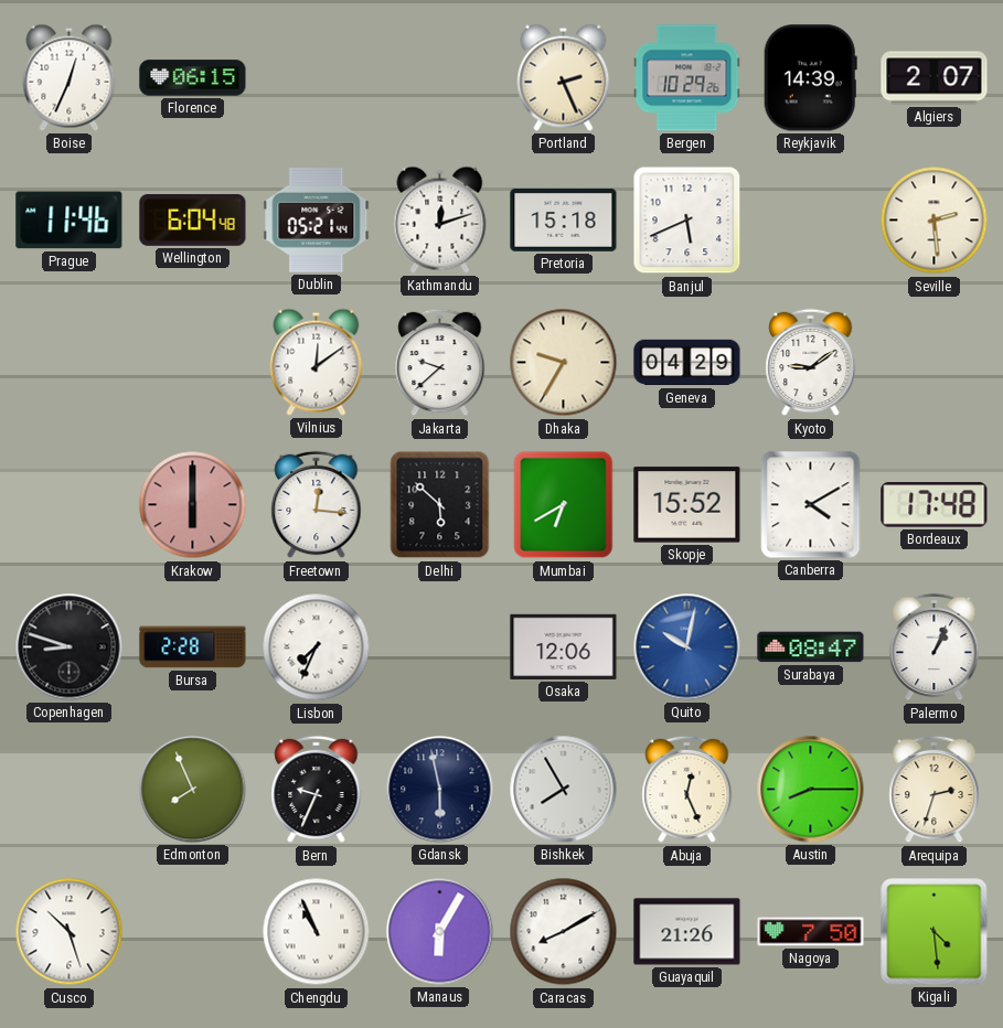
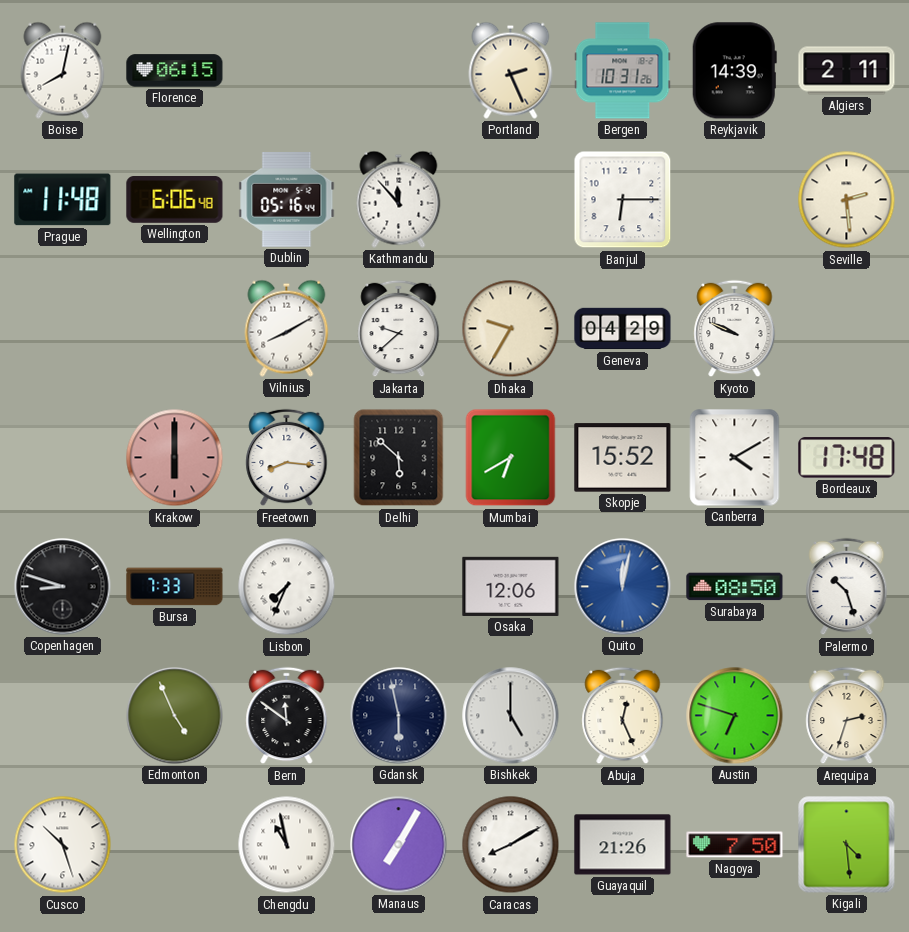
Boise: 12:34 -> 8:02 (63, 70)
Bergen: 10:29 -> 10:31 (623, 71)
Algiers: 2:07 -> 2:11 (847, 71)
Prague: 11:46 -> 11:48 (63, 200)
Wellington: 6:04 -> 6:06 (175, 200)
Dublin: 05:21 -> 05:16 (287, 199)
Kathmandu: 12:12 -> 11:53 (399, 199)
Pretoria: 15:18 -> none (564, 219)
Banjul: 5:41 -> 6:15 (623, 200)
Vilnius: 12:09 -> 8:10 (287, 328)
Kyoto: 9:09 -> 9:49 (735, 329)
Freetown: 12:16 -> 8:16 (287, 458)
Bursa: 2:28 -> 7:33 (175, 587)
Quito: 10:02 -> 12:02 (623, 587)
Surabaya: 08:47 -> 08:50 (735, 587)
Palermo: 1:04 -> 10:27 (847, 587)
Edmonton: 7:56 -> 4:56 (175, 716)
Bern: 9:34 -> 11:51 (287, 716)
Bishkek: 7:55 -> 5:00 (511, 716)
Austin: 8:15 -> 6:48 (735, 716)
Chengdu: 10:56 -> 10:58 (287, 845)
Manaus: 6:05 -> 7:05 (399, 845)
